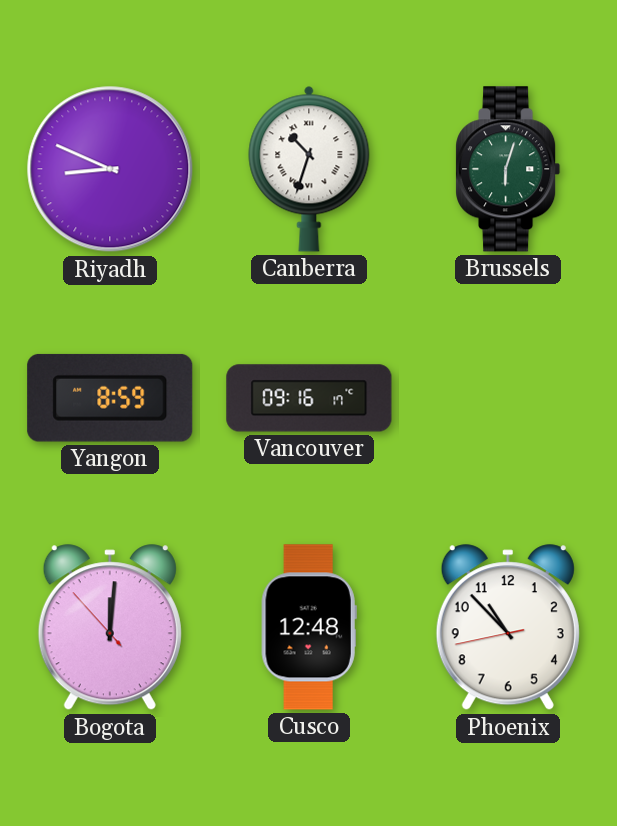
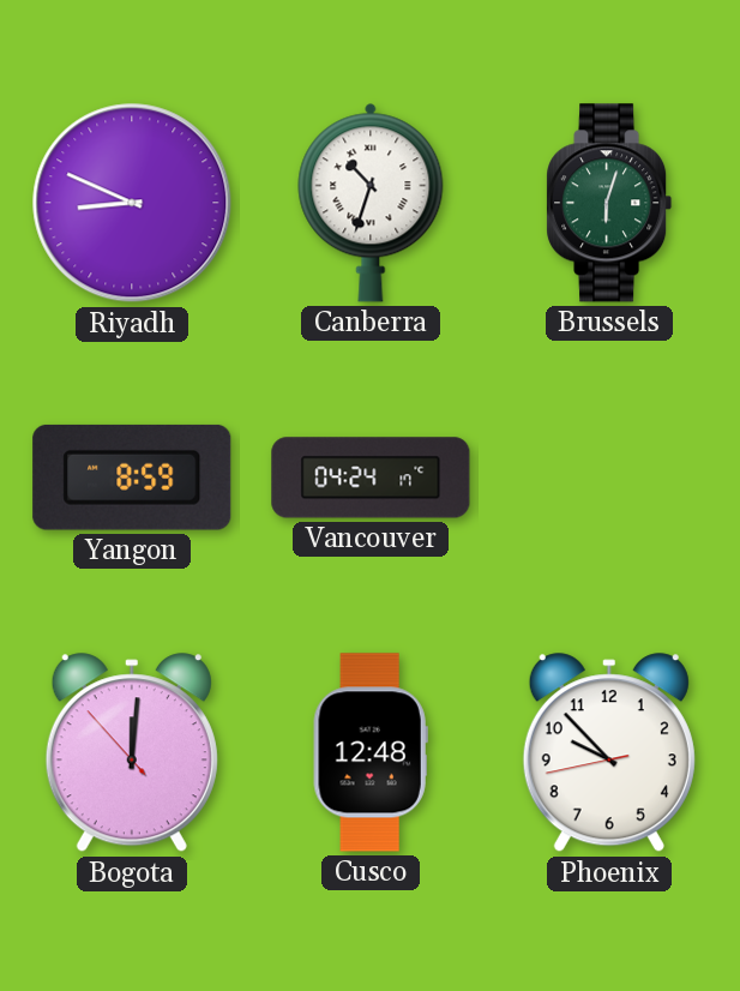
Vancouver: 09:16 -> 04:24 (371, 478)
Phoenix: 10:52 -> 9:52 (609, 753)
